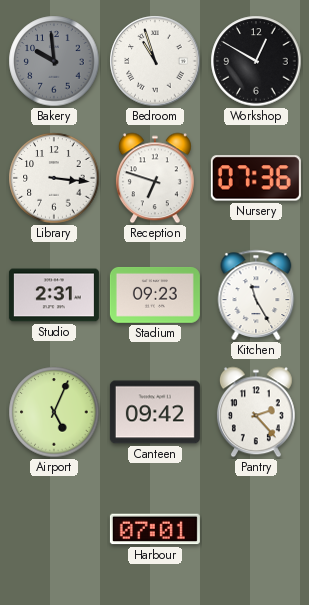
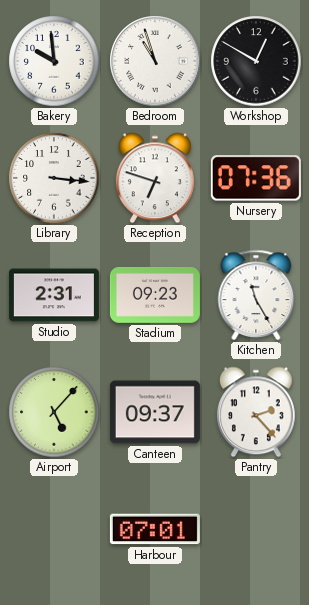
Bakery dial: grey -> white (54, 61)
Airport: 5:04 -> 5:07 (54, 412)
Canteen: 09:42 -> 09:37 (155, 412)
